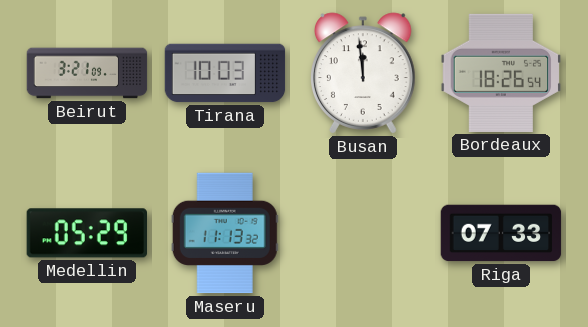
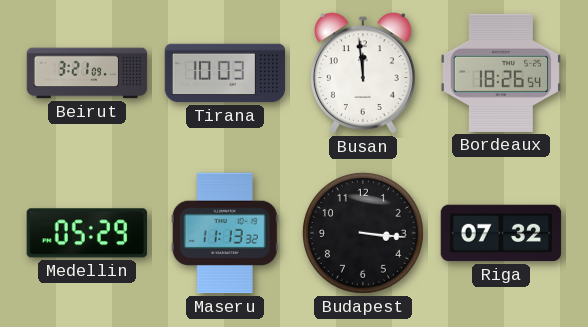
Budapest: none -> 3:16 (363, 233)
Riga: 07:33 -> 07:32 (501, 233)
